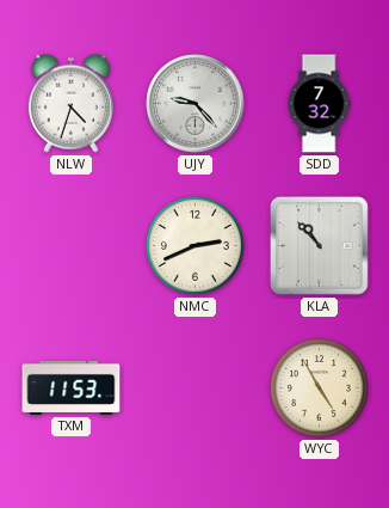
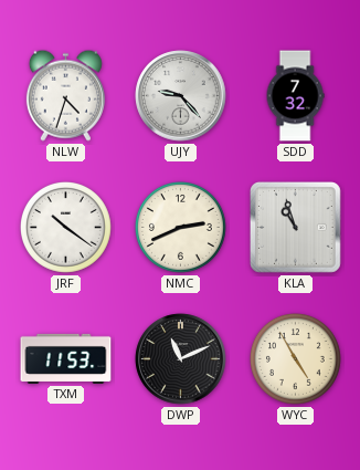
JRF: none -> 10:21 (65, 227)
KLA: 10:53 -> 10:57 (295, 227)
DWP: none -> 11:11 (181, 359)
